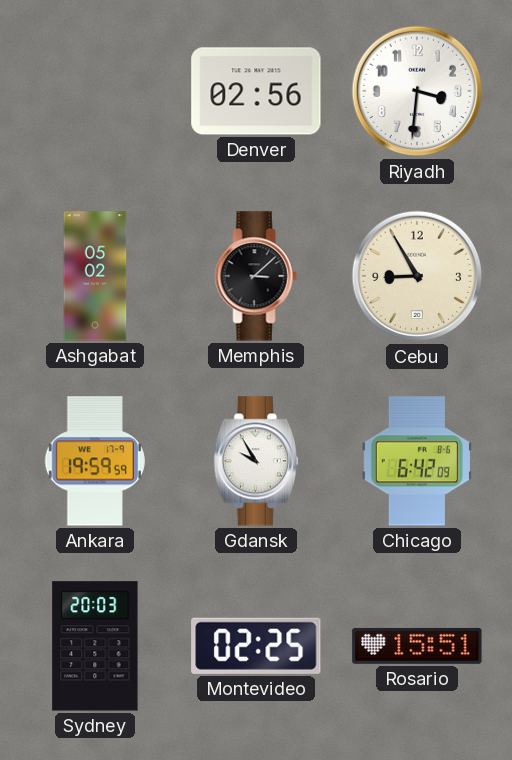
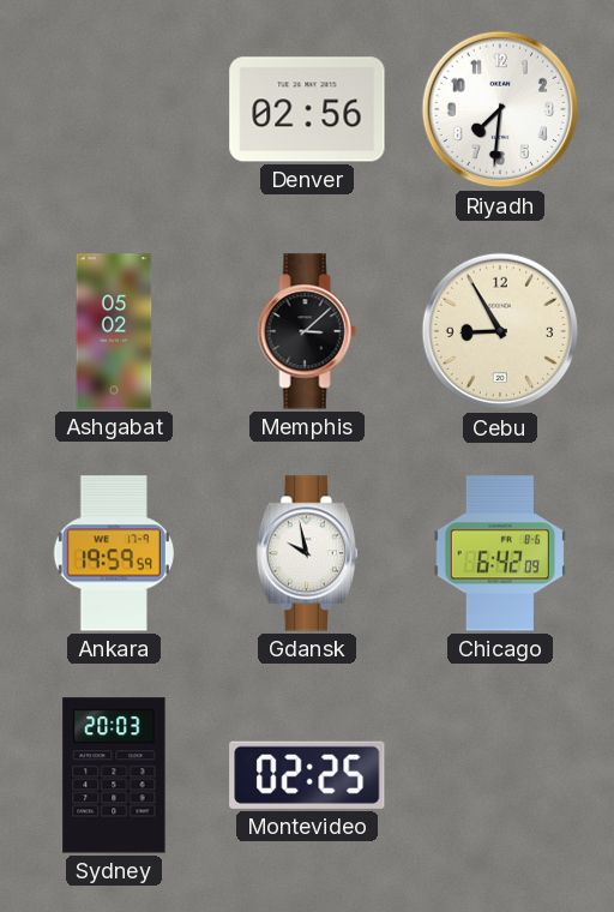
Riyadh: 3:31 -> 7:31 (500, 109)
Gdansk: 9:55 -> 9:58 (306, 553)
Rosario: 15:51 -> none (417, 646)
